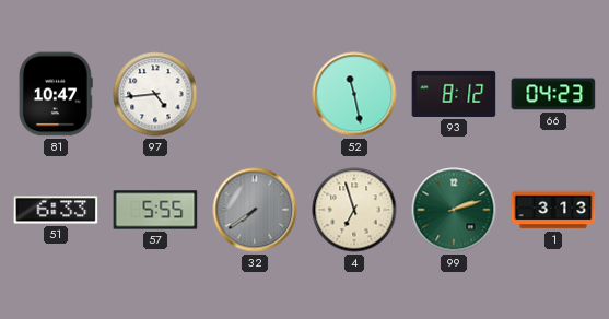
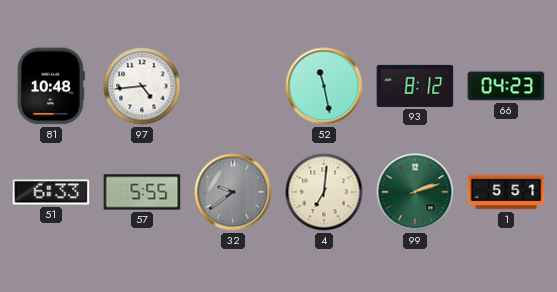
81: 10:47 -> 10:48 (51, 86)
32: 7:39 -> 9:39 (233, 192)
4: 6:57 -> 7:01 (324, 192)
1: 3:13 -> 5:51 (506, 192)
